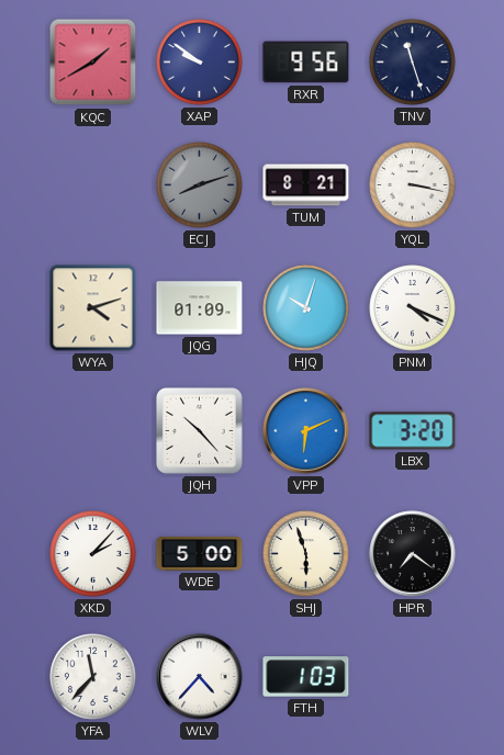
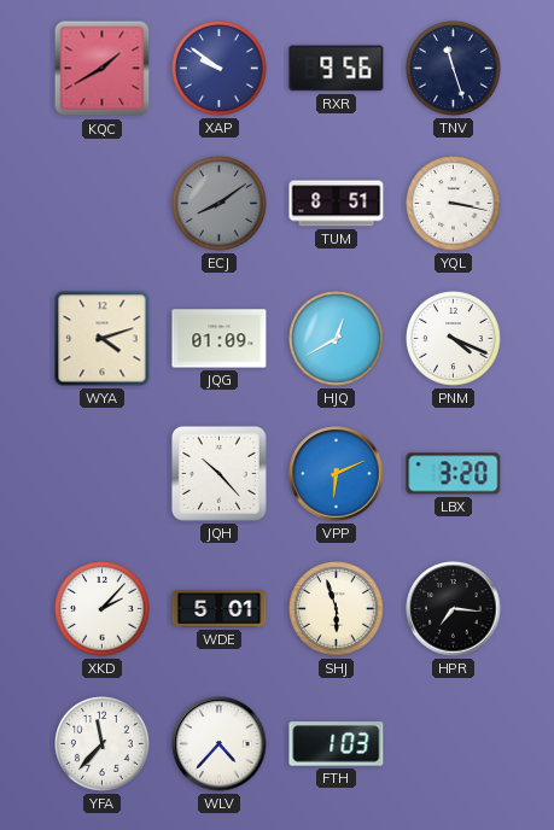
ECJ: 8:12 -> 8:09 (220, 204)
TUM: 8:21 -> 8:51 (337, 204)
HJQ: 10:03 -> 12:40 (337, 339)
WDE: 5:00 -> 5:01 (220, 609)
HPR: 7:21 -> 7:16 (454, 609)
